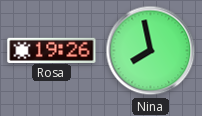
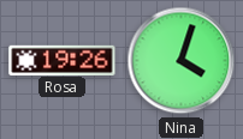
Nina: 7:58 -> 4:03 (182, 61)
